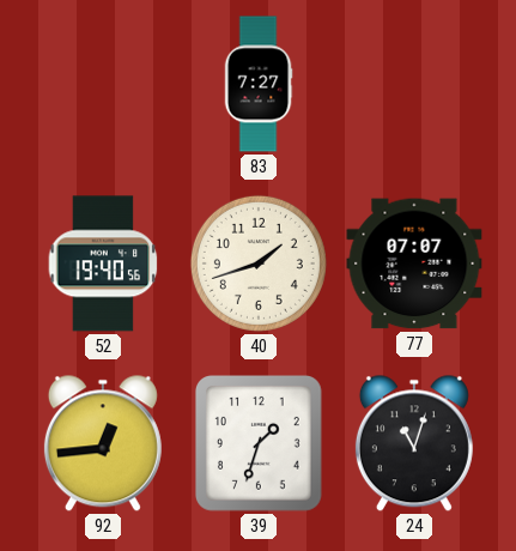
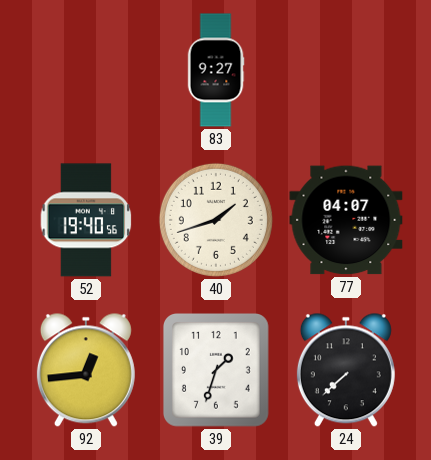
83: 7:27 -> 9:27 (216, 70)
77: 07:07 -> 04:07 (346, 220)
24: 11:03 -> 7:38 (346, 370)
